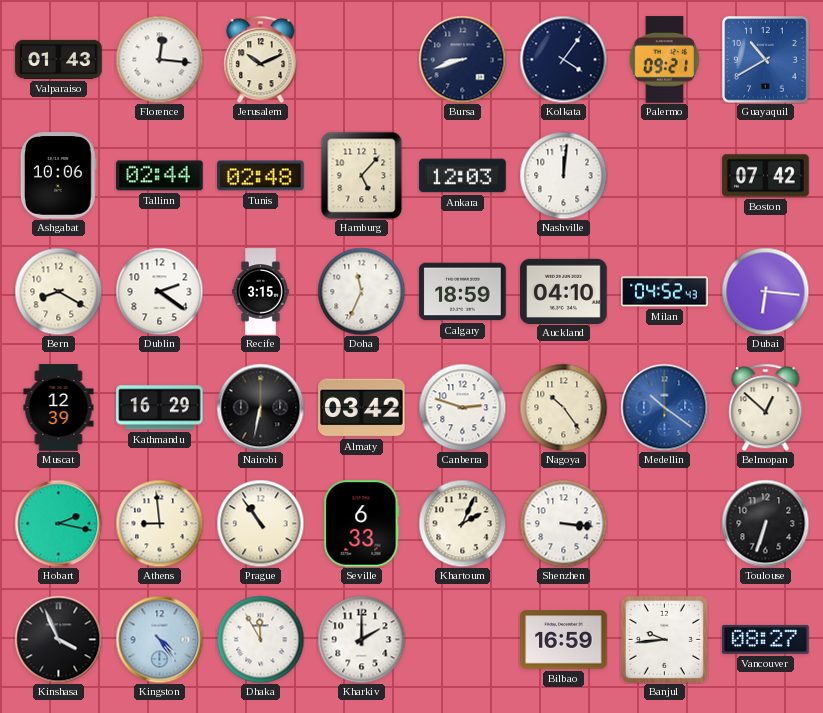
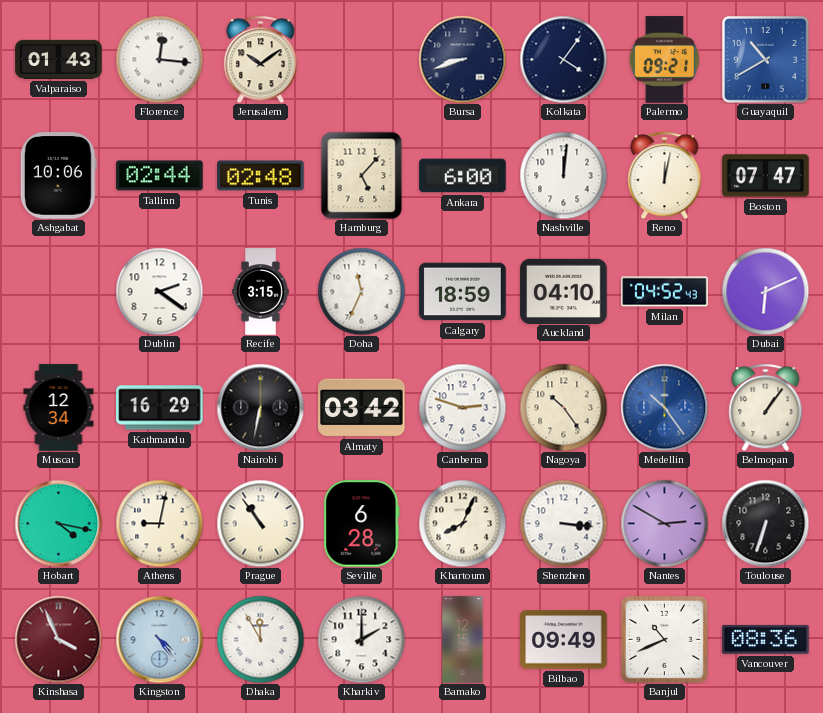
Jerusalem: 10:11 -> 10:09 (261, 59)
Ankara: 12:03 -> 6:00 (463, 176)
Reno: none -> 12:02 (665, 175)
Boston: 07:42 -> 07:47 (766, 176)
Bern: 8:20 -> none (58, 291)
Dubai: 6:16 -> 6:11 (765, 291)
Muscat: 12:39 -> 12:34 (59, 408)
Medellin: 10:21 -> 10:24 (664, 407)
Belmopan: 12:52 -> 1:06 (766, 407)
Hobart: 2:17 -> 4:17 (58, 523)
Athens: 8:59 -> 9:02 (159, 523)
Seville: 6:33 -> 6:28 (362, 524)
Khartoum: 2:04 -> 8:04 (462, 523)
Nantes: none -> 2:50 (664, 523)
Kinshasa dial: black -> burgundy (58, 639)
Bamako: none -> 12:15 (463, 640)
Bilbao: 16:59 -> 09:49 (564, 640)
Banjul: 9:44 -> 10:41 (664, 639)
Vancouver: 08:27 -> 08:36 (766, 639)
